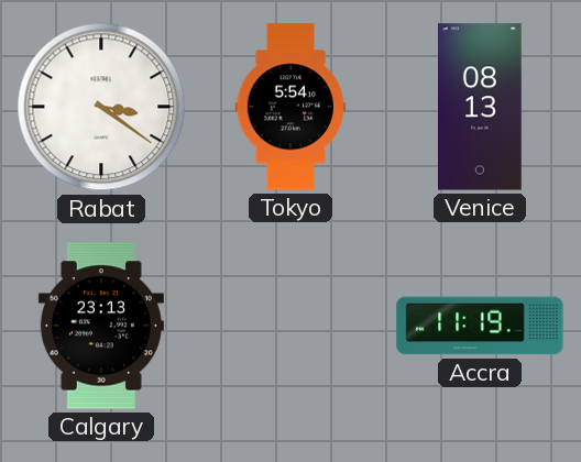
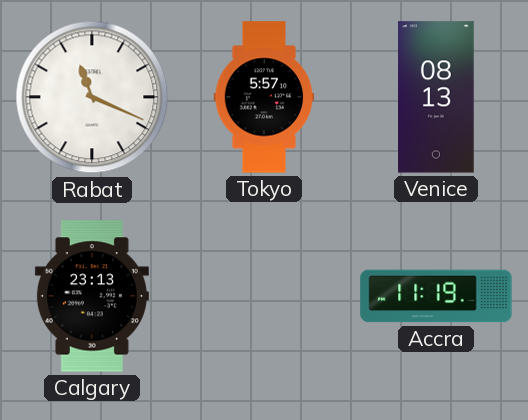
Rabat: 3:21 -> 11:19 (92, 97)
Tokyo: 5:54 -> 5:57 (264, 97)
